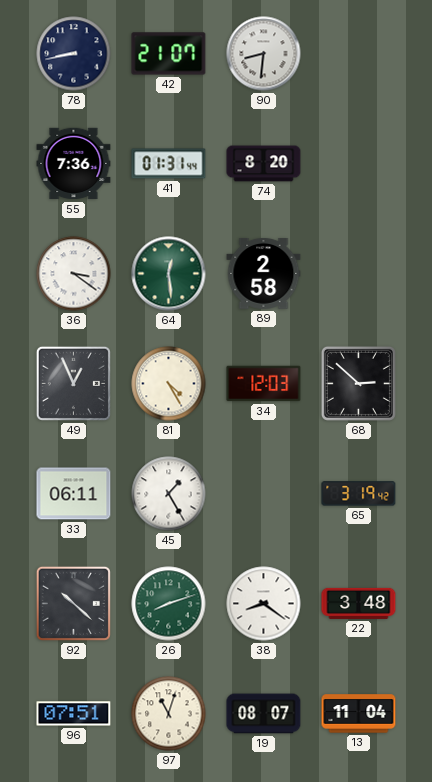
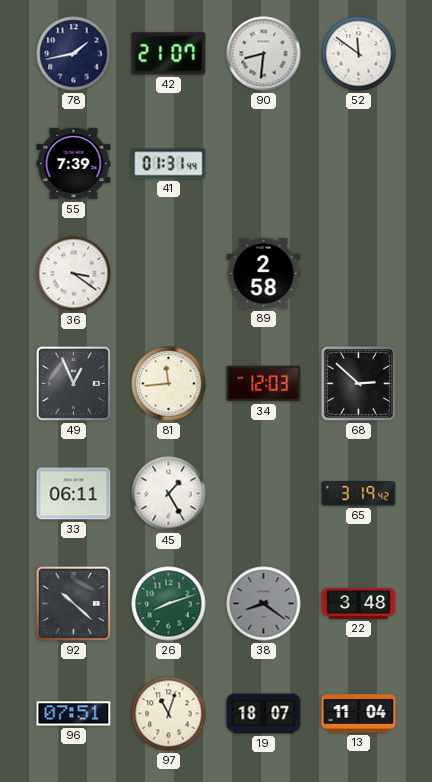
78: 8:43 -> 1:43 (74, 54)
52: none -> 11:51 (359, 54)
55: 7:36 -> 7:39 (74, 164)
74: 8:20 -> none (264, 164)
64: 12:29 -> none (169, 274)
81: 4:25 -> 11:44 (169, 384)
38 dial: white -> grey (264, 604)
19: 08:07 -> 18:07 (264, 714)
